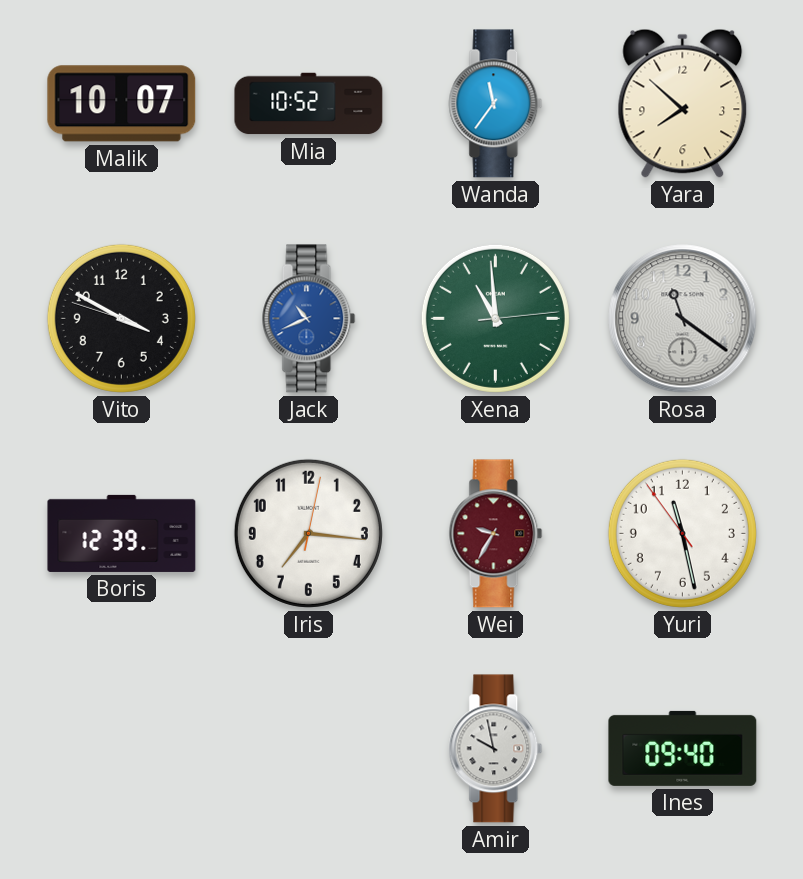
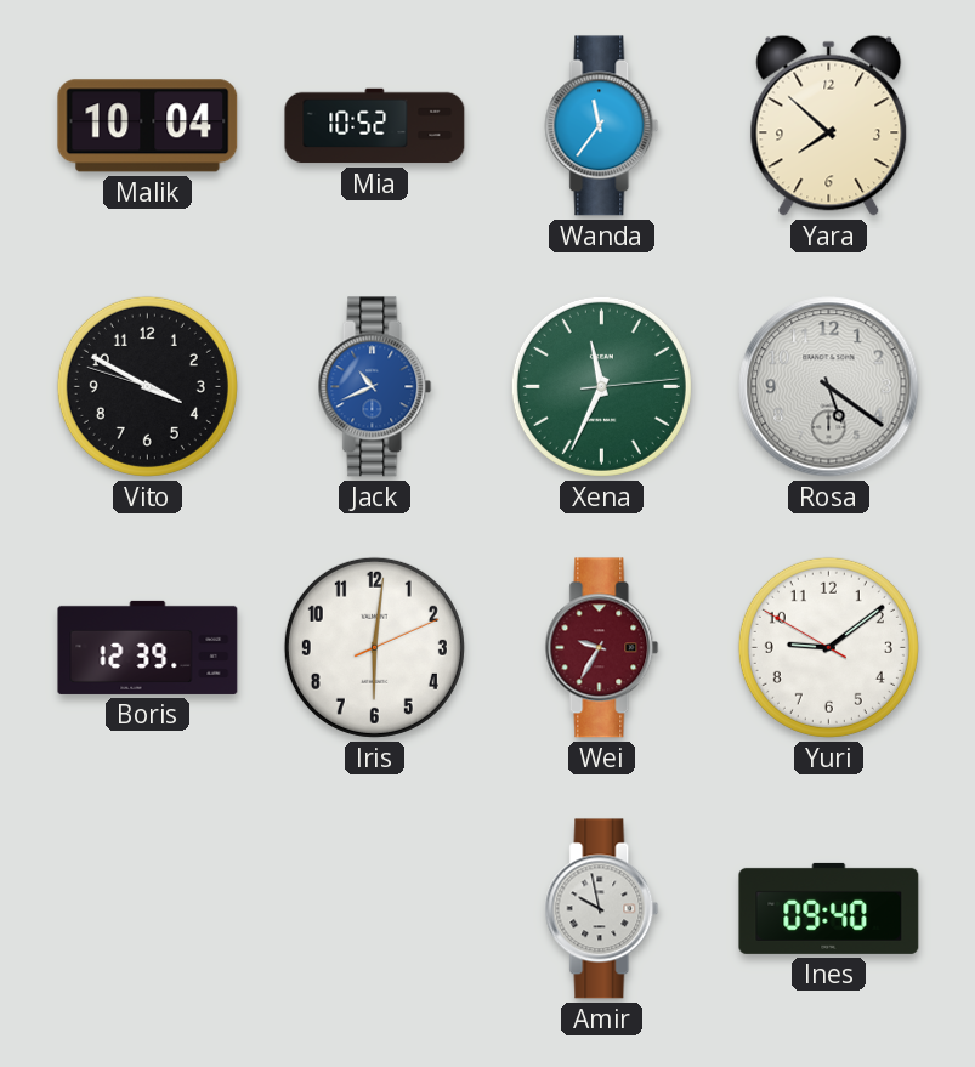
Malik: 10:07 -> 10:04 (148, 126)
Xena: 10:59 -> 11:34 (601, 386)
Rosa: 11:21 -> 5:21 (829, 387)
Iris: 7:16 -> 6:01 (374, 647)
Yuri: 11:27 -> 9:08 (828, 647)
